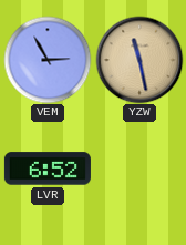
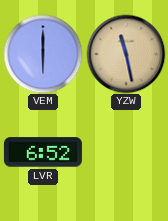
VEM: 2:55 -> 6:00 (43, 54)
